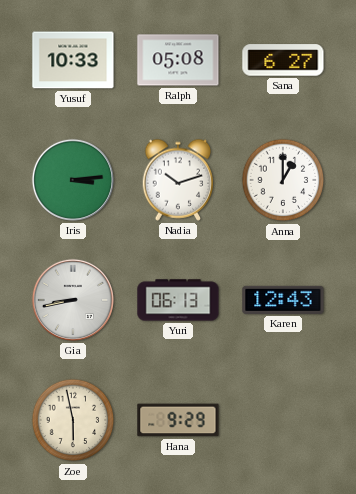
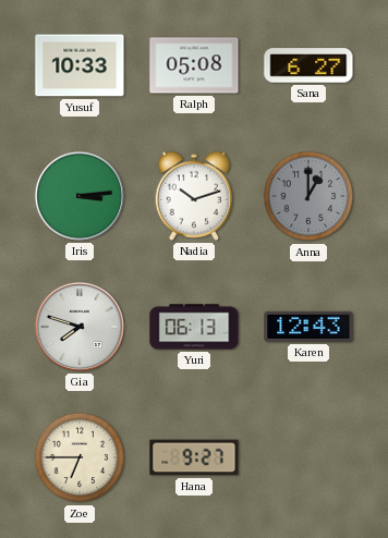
Anna dial: white -> grey (308, 196)
Gia: 8:43 -> 7:48 (80, 327)
Zoe: 5:58 -> 6:45 (80, 457)
Hana: 9:29 -> 9:27 (194, 457)
